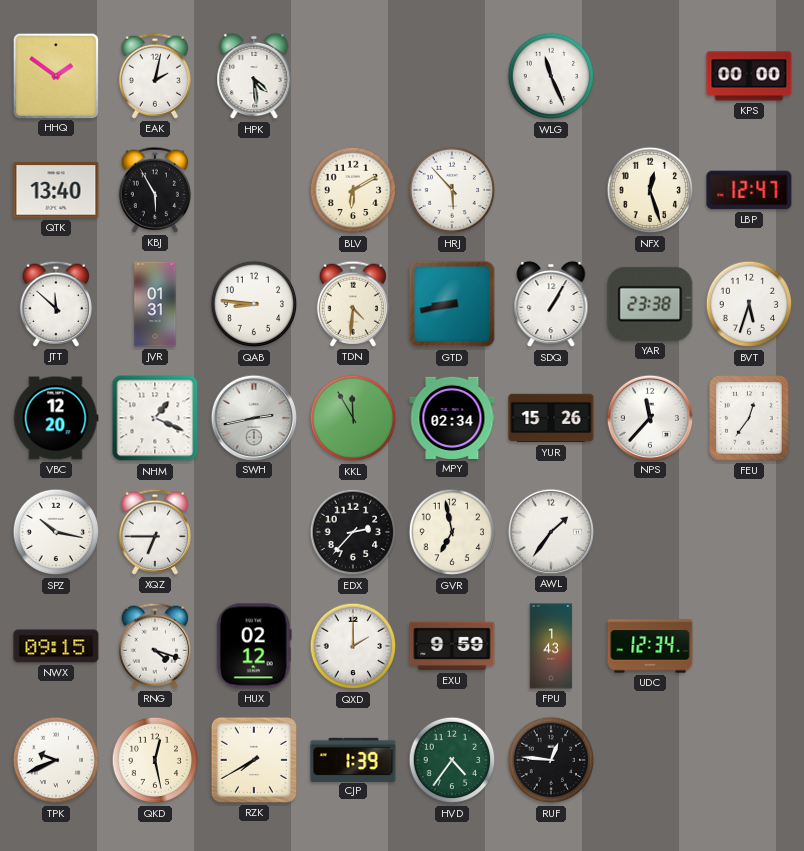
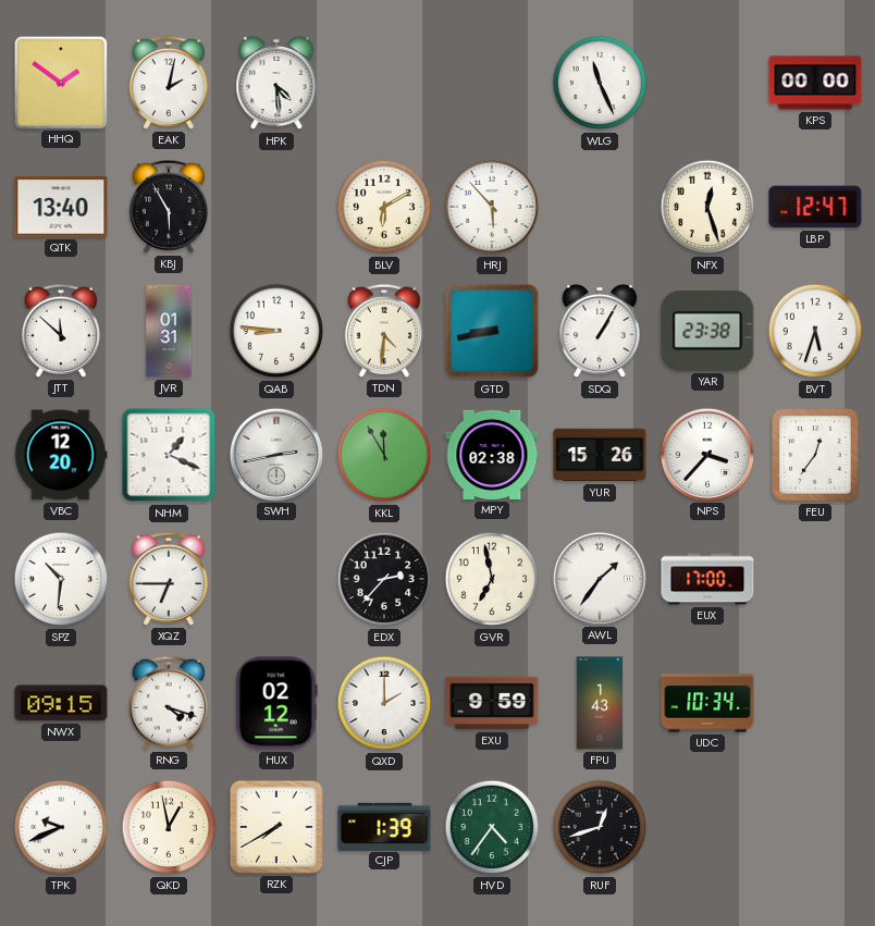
MPY: 02:34 -> 02:38 (492, 455)
NPS: 11:37 -> 3:37 (706, 454)
SPZ: 10:17 -> 10:31 (61, 579)
EUX: none -> 17:00 (707, 579)
UDC: 12:34 -> 10:34 (707, 703)
QKD: 12:28 -> 12:58 (169, 827)
RUF: 12:46 -> 12:42 (600, 827)
